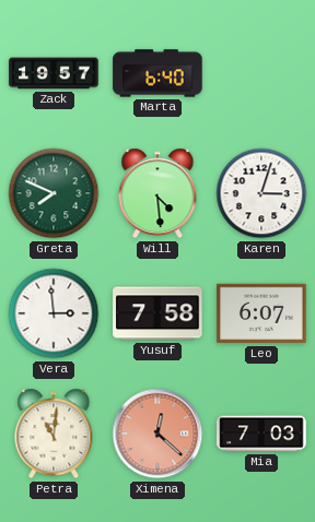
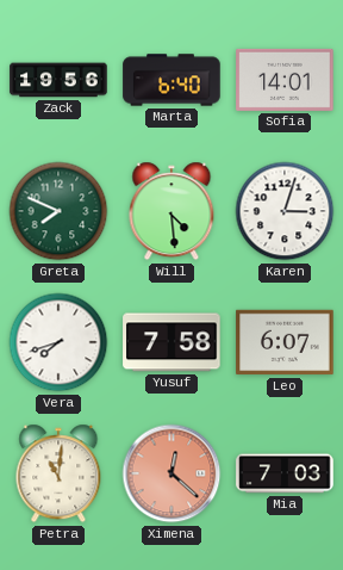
Zack: 19:57 -> 19:56 (58, 80)
Sofia: none -> 14:01 (285, 80)
Vera: 2:59 -> 7:42 (58, 342)
